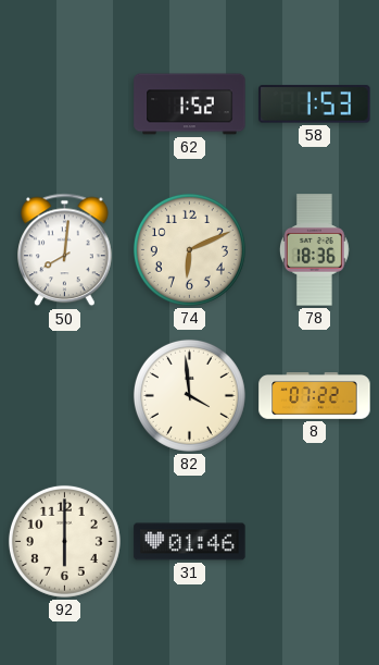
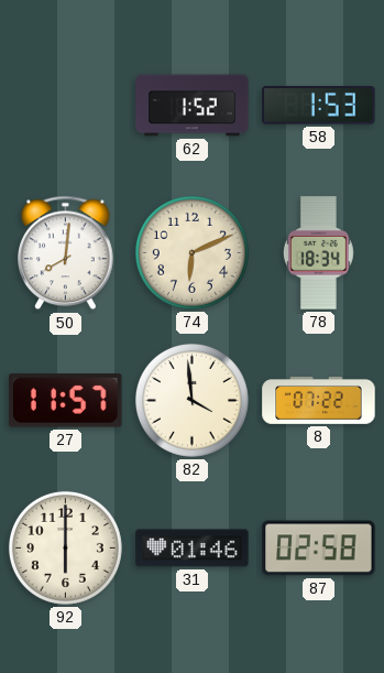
78: 18:36 -> 18:34 (318, 253)
27: none -> 11:57 (66, 401)
87: none -> 02:58 (319, 549)
